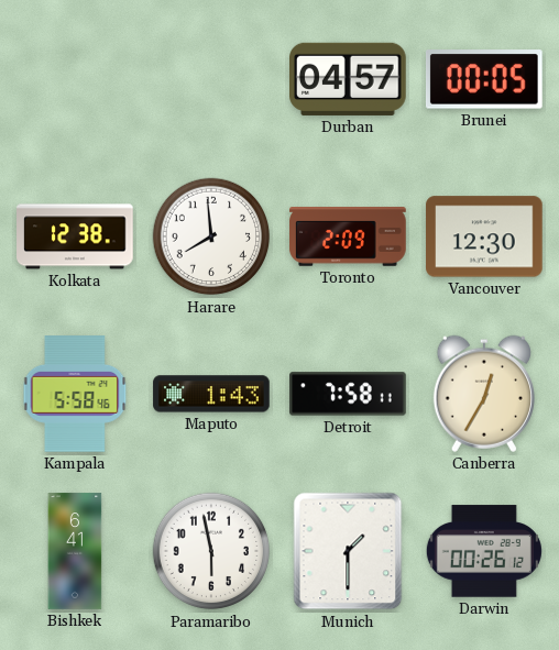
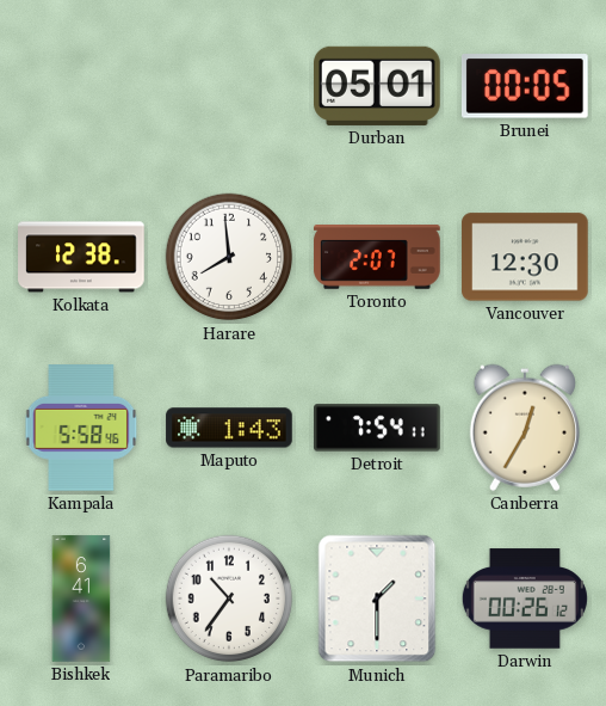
Durban: 04:57 -> 05:01 (378, 86)
Toronto: 2:09 -> 2:07 (377, 258)
Detroit: 7:58 -> 7:54 (377, 428)
Paramaribo: 5:58 -> 10:36 (229, 598)
